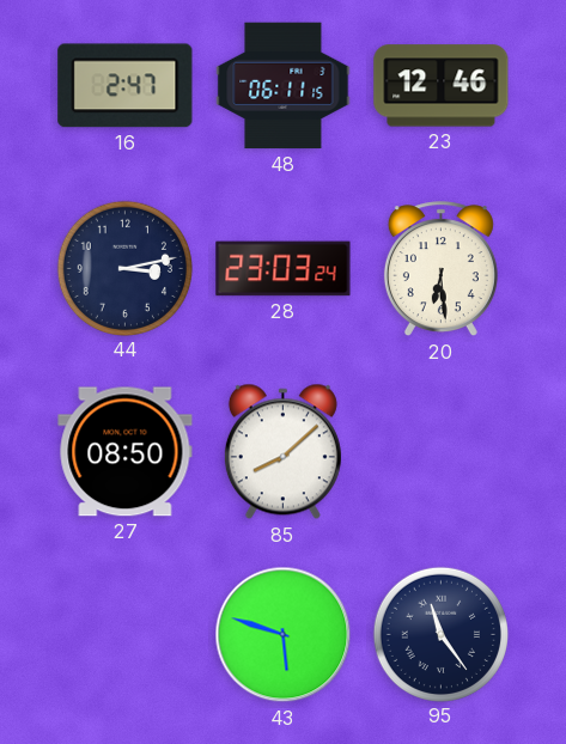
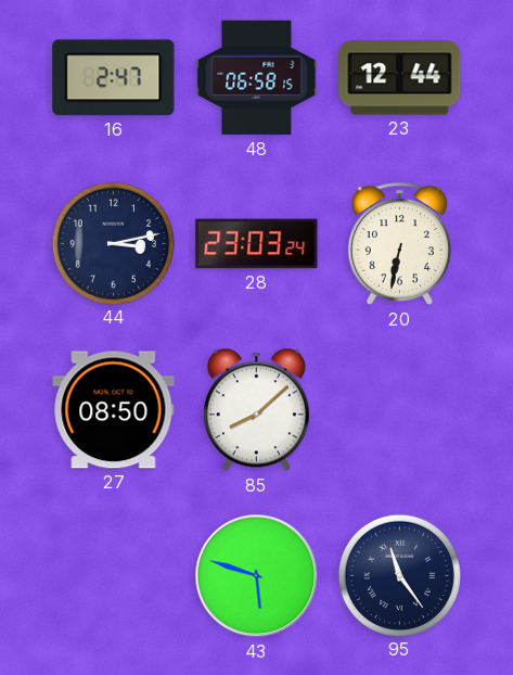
48: 06:11 -> 06:58 (257, 78)
23: 12:46 -> 12:44 (400, 78)
20: 6:29 -> 6:32 (399, 244)
